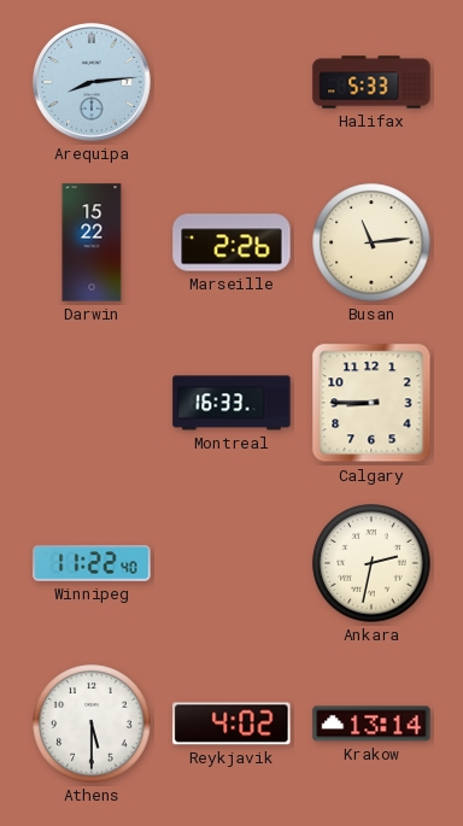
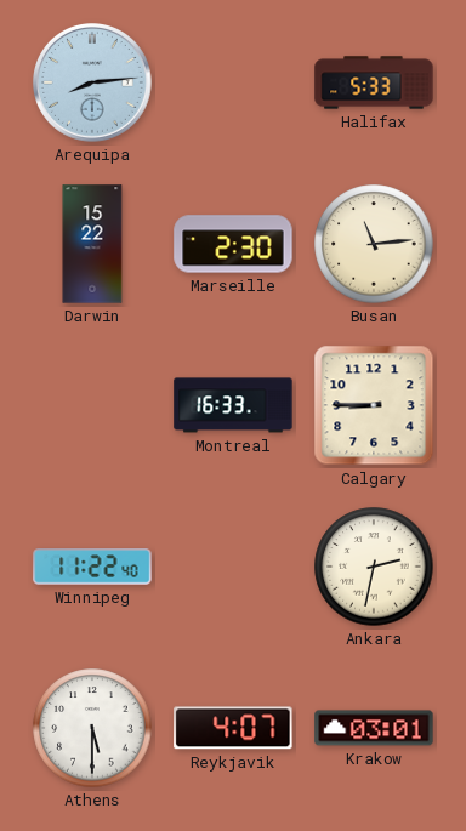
Marseille: 2:26 -> 2:30 (233, 244)
Reykjavik: 4:02 -> 4:07 (233, 728)
Krakow: 13:14 -> 03:01 (374, 728)
